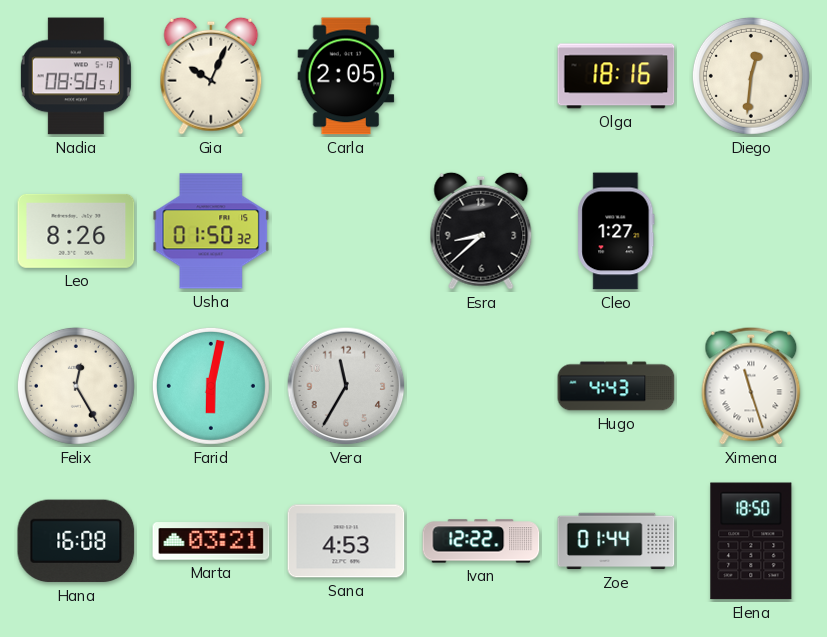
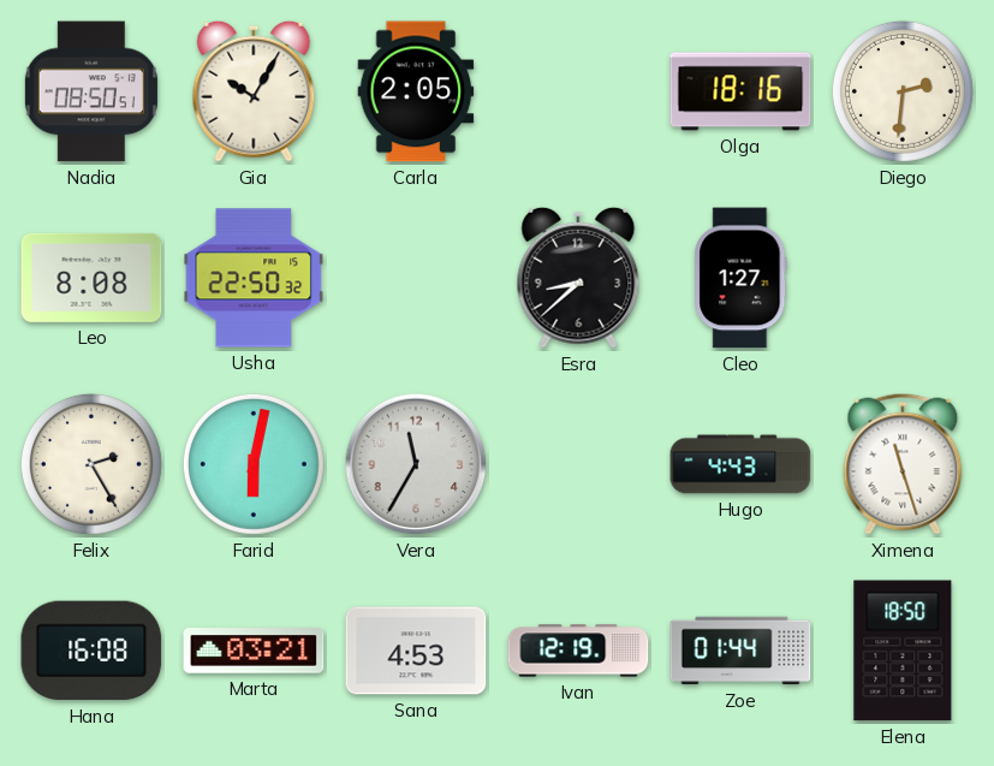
Gia: 10:04 -> 10:05 (254, 91)
Diego: 12:31 -> 2:31 (903, 91)
Leo: 8:26 -> 8:08 (91, 278)
Usha: 01:50 -> 22:50 (254, 278)
Felix: 12:25 -> 2:25 (91, 464)
Ivan: 12:22 -> 12:19 (578, 651)
